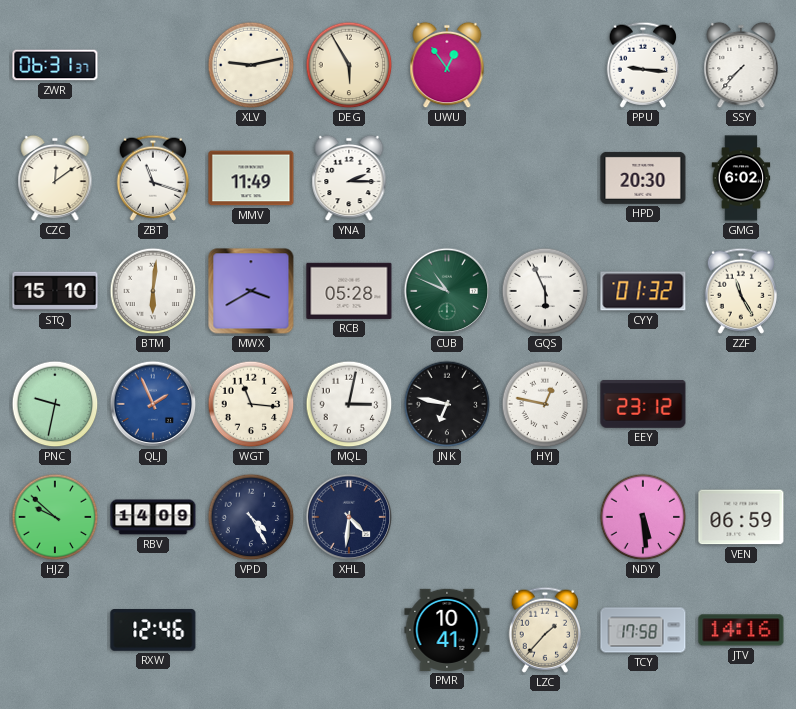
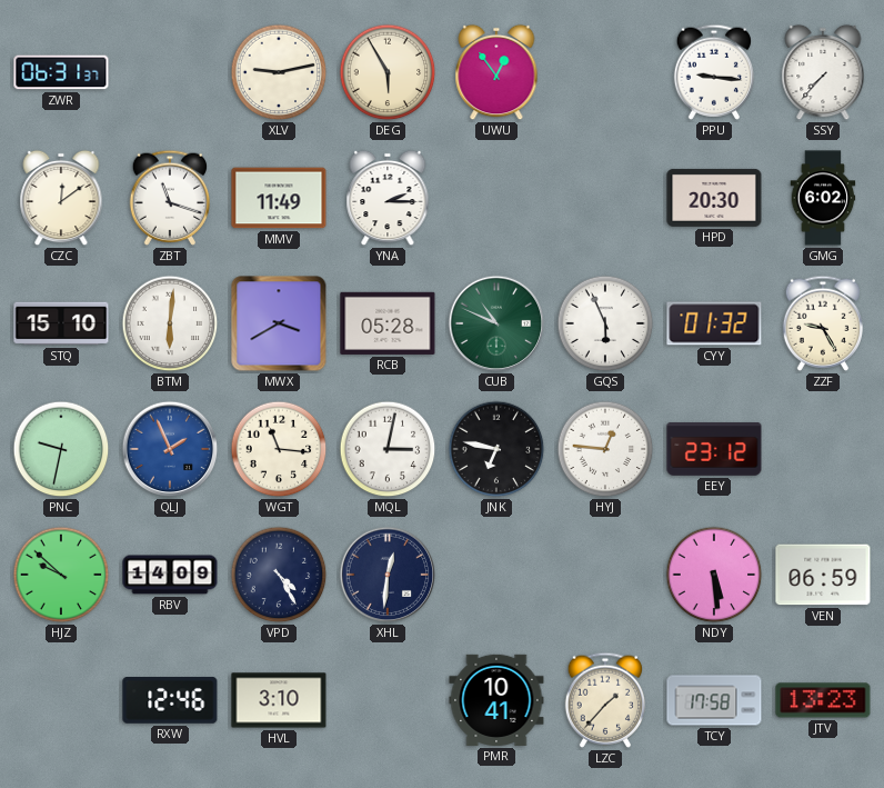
ZZF: 11:25 -> 9:25 (823, 323)
HYJ: 12:47 -> 12:46 (605, 449)
XHL: 4:31 -> 12:31 (388, 575)
HVL: none -> 3:10 (279, 700)
JTV: 14:16 -> 13:23 (823, 700)
